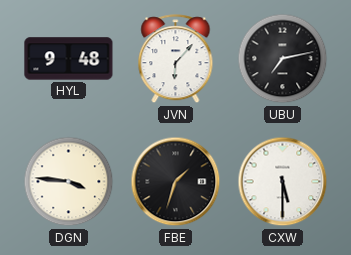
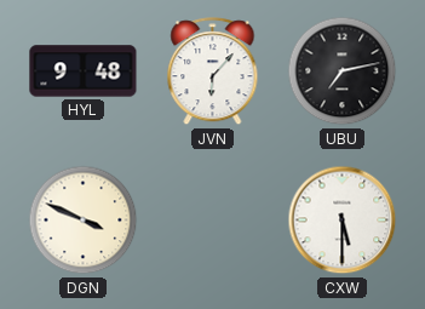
DGN: 3:46 -> 3:49 (84, 221)
FBE: 1:33 -> none (176, 182)
